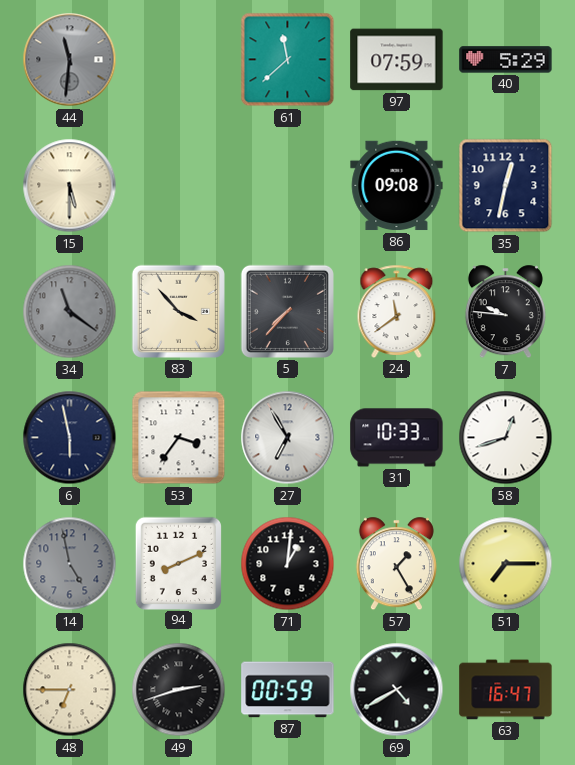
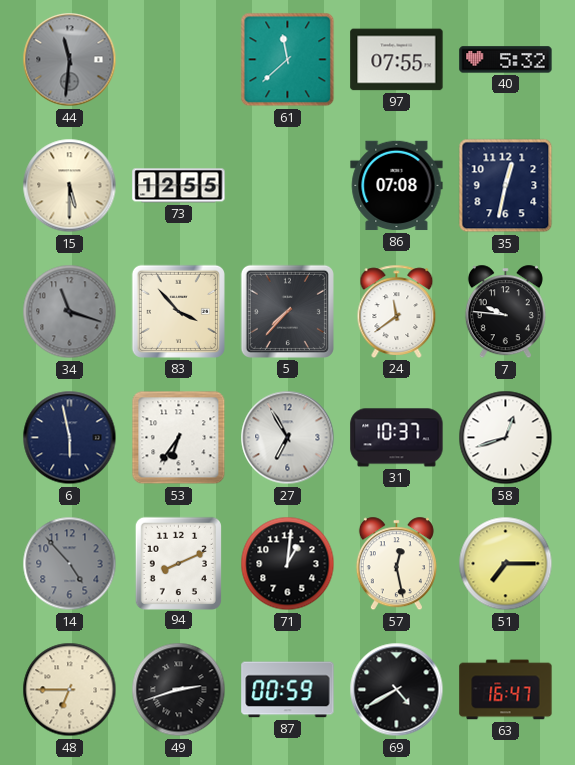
97: 07:59 -> 07:55 (397, 60)
40: 5:29 -> 5:32 (506, 60)
73: none -> 12:55 (179, 186)
86: 09:08 -> 07:08 (397, 186)
34: 11:21 -> 11:18 (70, 312)
53: 3:36 -> 6:36 (179, 438)
31: 10:33 -> 10:37 (397, 438)
14: 4:58 -> 4:53 (70, 564)
57: 1:25 -> 12:28 (396, 564)
